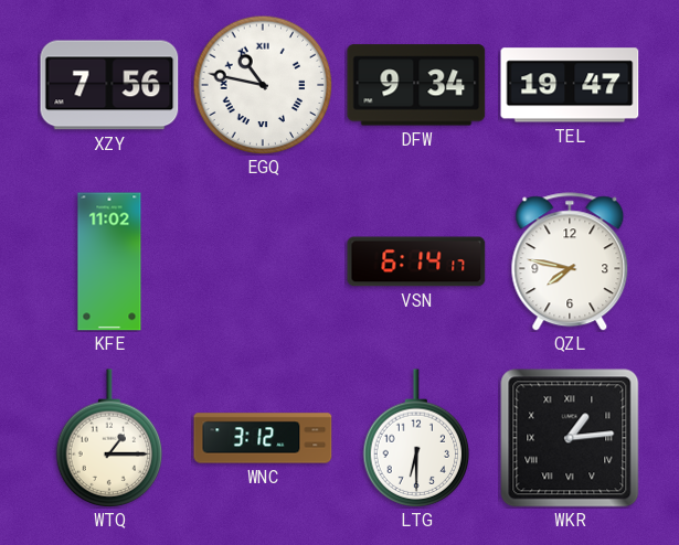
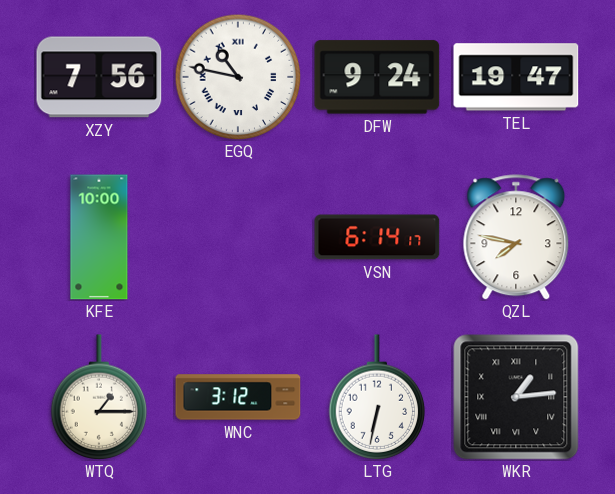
DFW: 9:34 -> 9:24 (377, 77)
KFE: 11:02 -> 10:00 (99, 237)
LTG: 6:30 -> 6:32 (377, 397)
